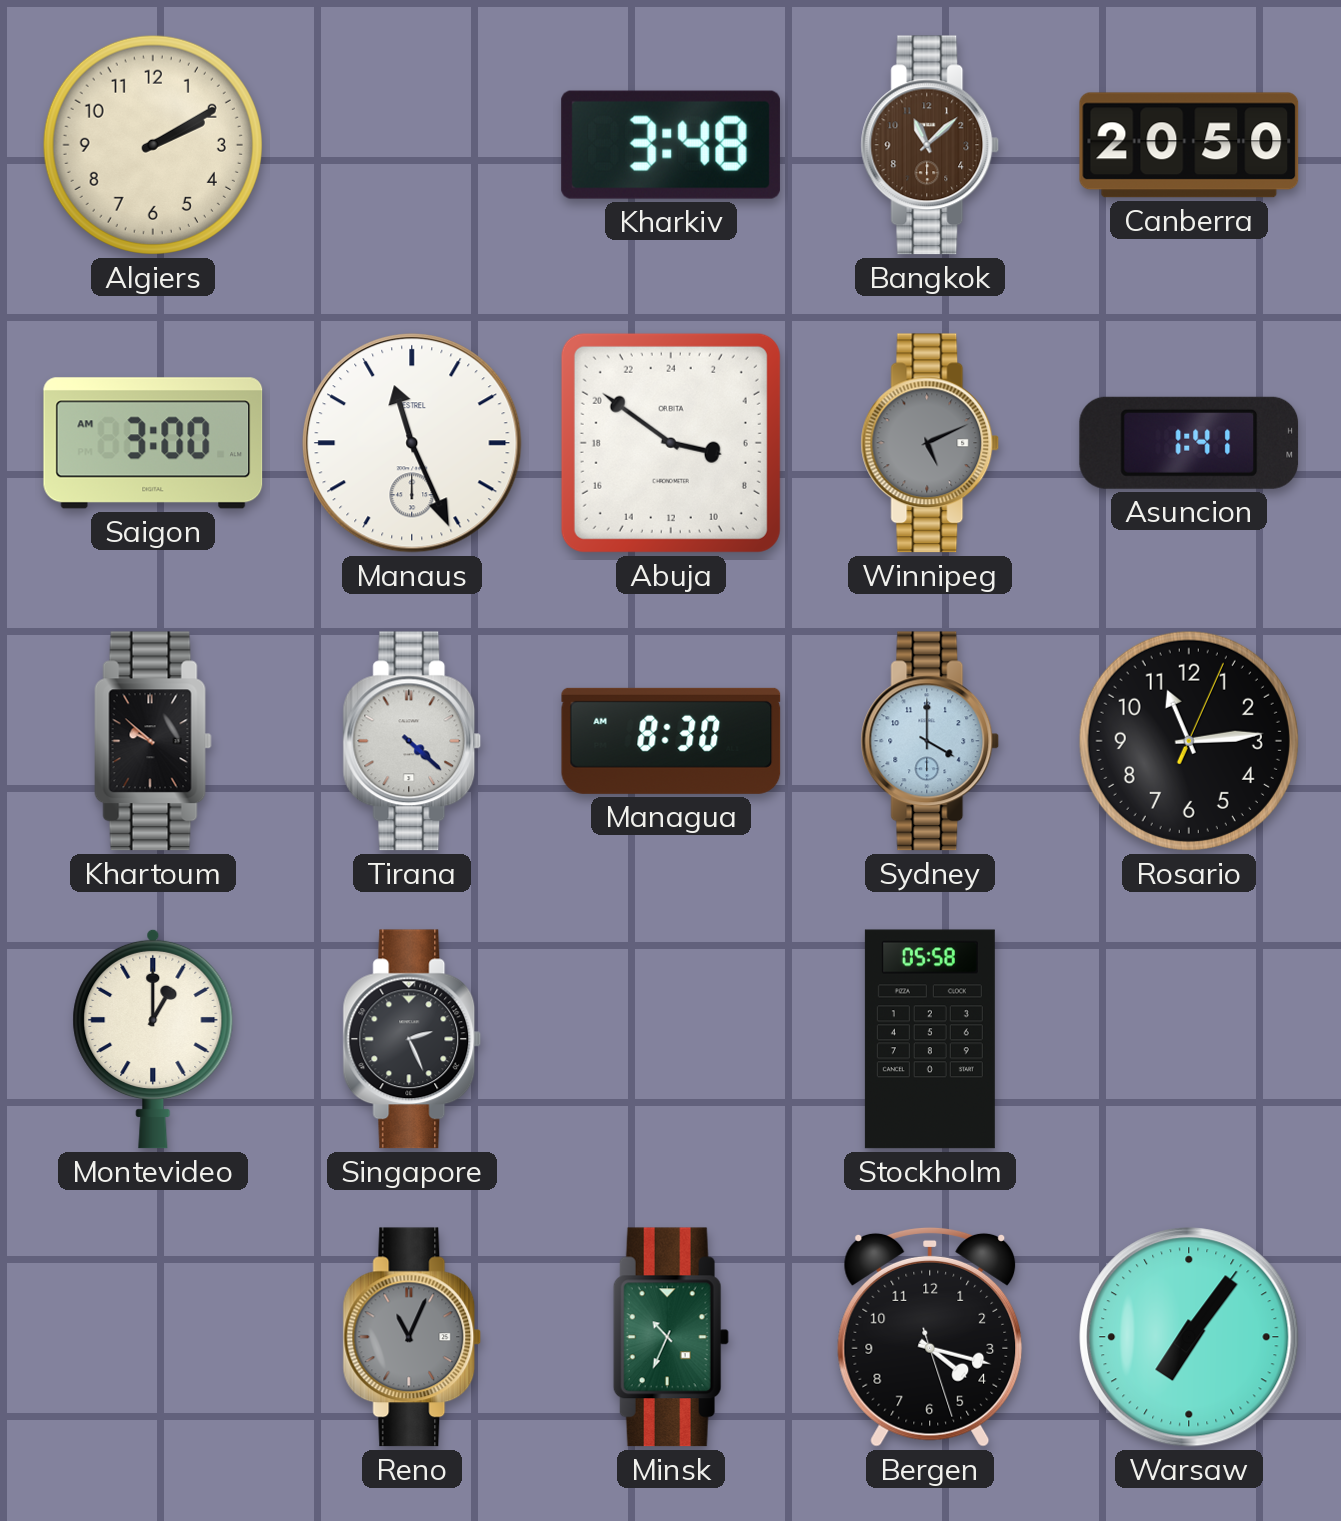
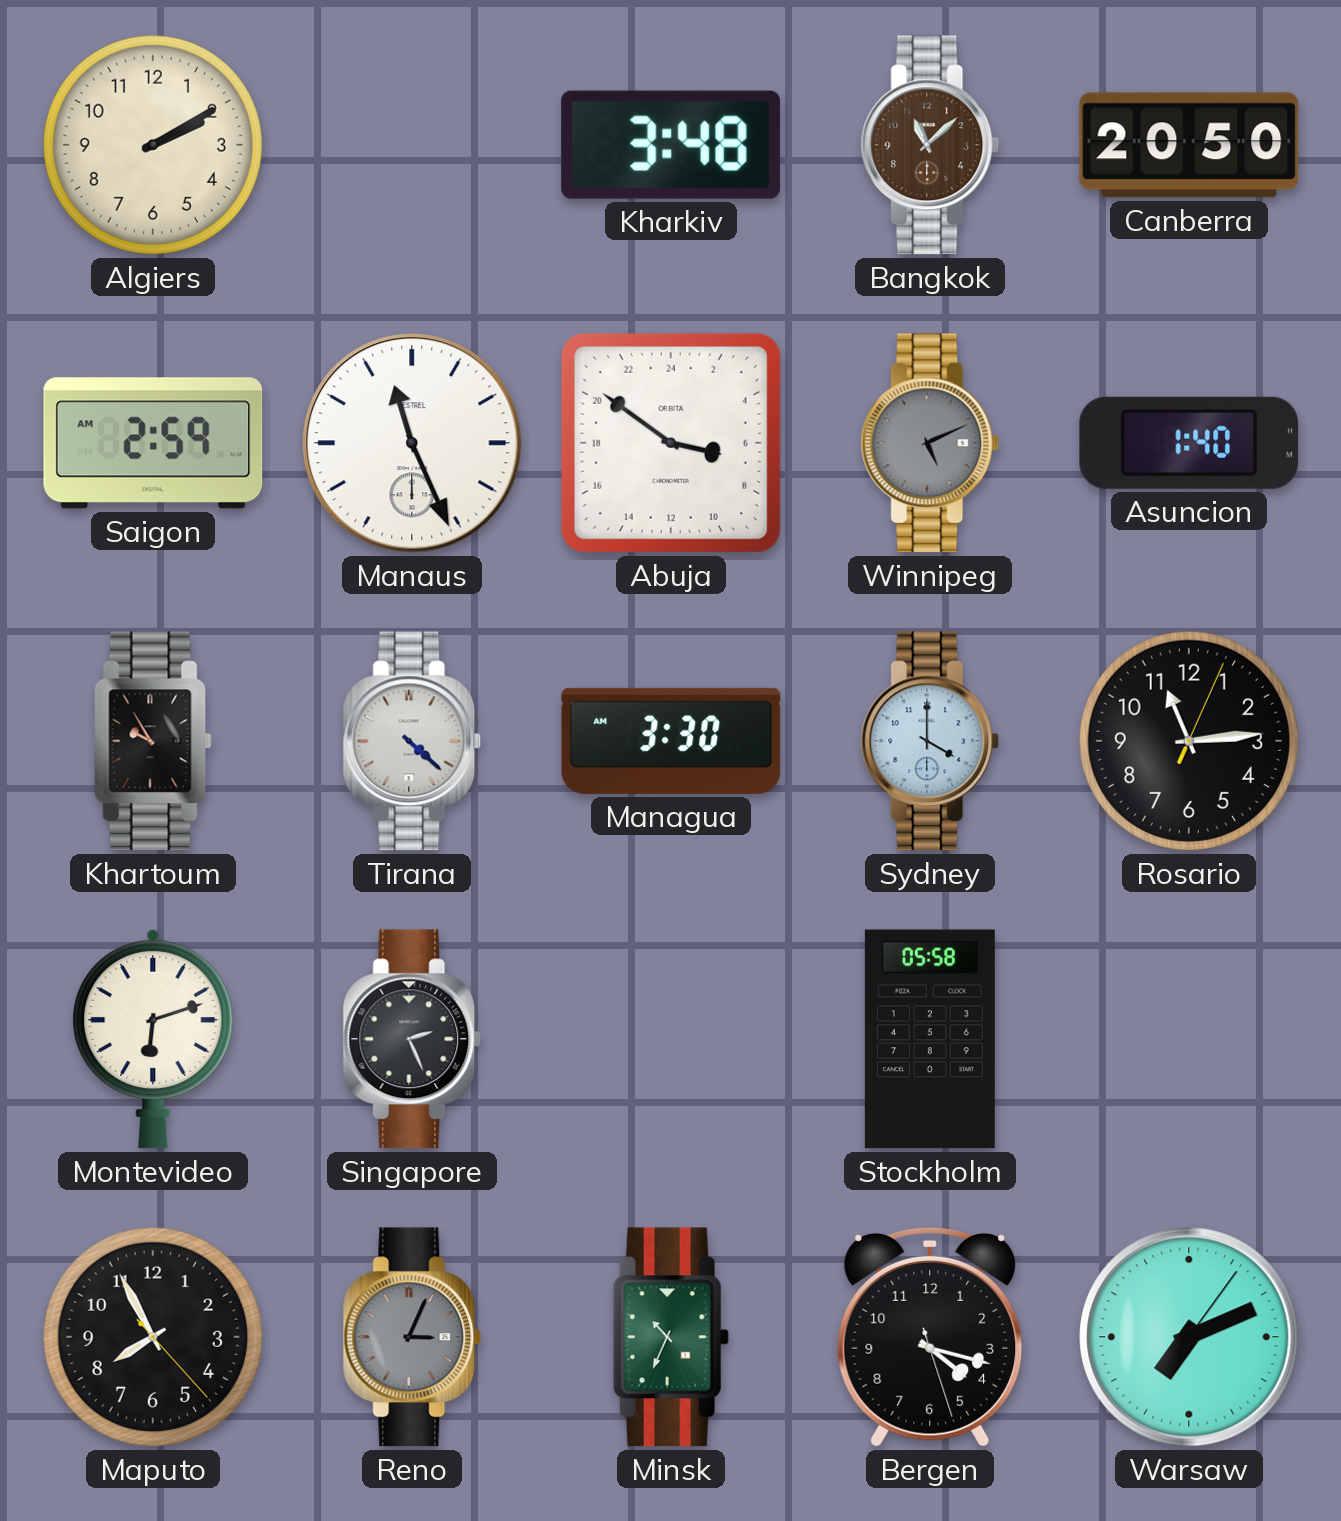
Saigon: 3:00 -> 2:59 (153, 443)
Asuncion: 1:41 -> 1:40 (1189, 443)
Khartoum: 9:52 -> 9:55 (153, 741)
Managua: 8:30 -> 3:30 (671, 741)
Montevideo: 1:00 -> 6:12 (153, 1039)
Maputo: none -> 7:55 (153, 1337)
Reno: 11:04 -> 3:04 (412, 1337)
Warsaw: 7:06 -> 7:11 (1189, 1337)
